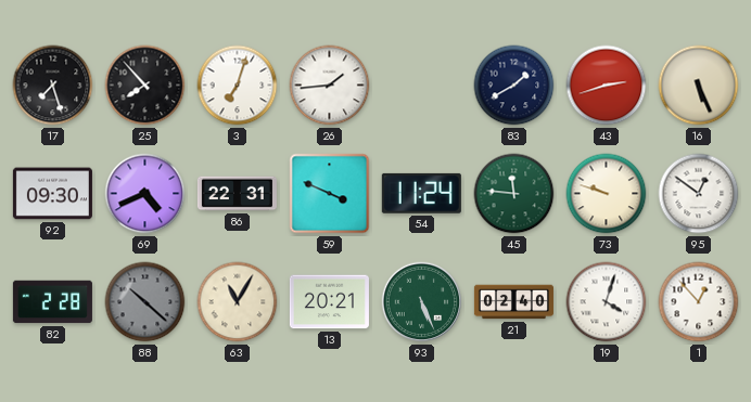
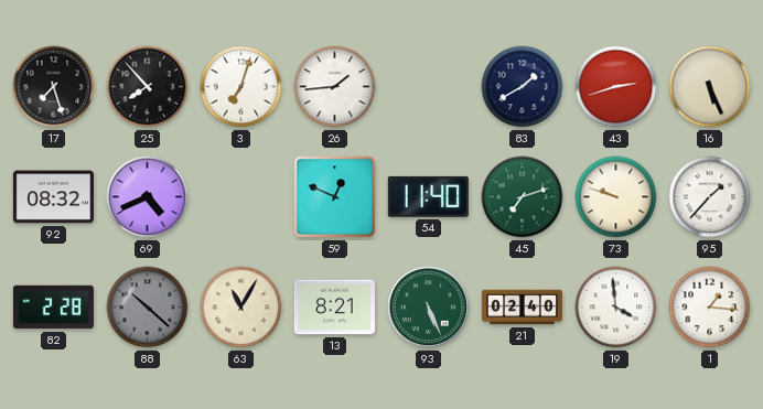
92: 09:30 -> 08:32 (53, 197)
86: 22:31 -> none (237, 194)
59: 3:49 -> 12:49 (335, 197)
54: 11:24 -> 11:40 (428, 196)
45: 11:46 -> 7:12 (523, 197)
95: 12:51 -> 1:37 (710, 197)
13: 20:21 -> 8:21 (334, 308)
19: 4:03 -> 3:59 (616, 308)
1: 12:53 -> 1:16 (710, 308)
